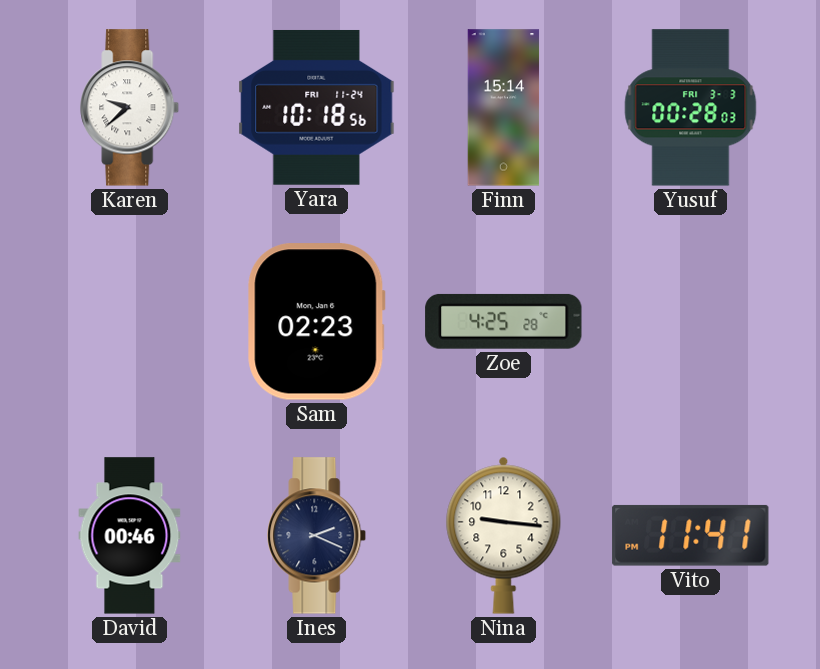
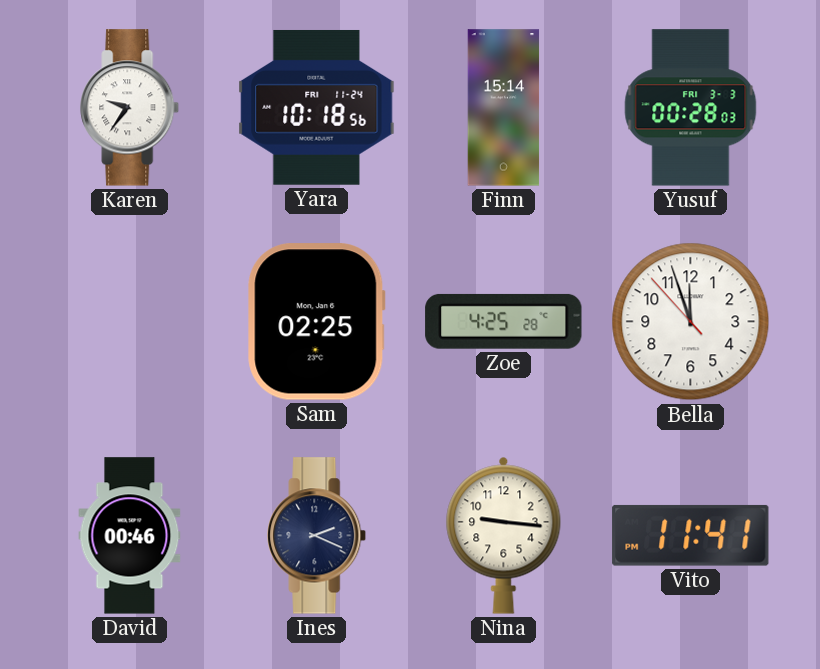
Karen: 9:38 -> 9:36 (130, 108)
Sam: 02:23 -> 02:25 (317, 322)
Bella: none -> 11:56 (691, 322)
